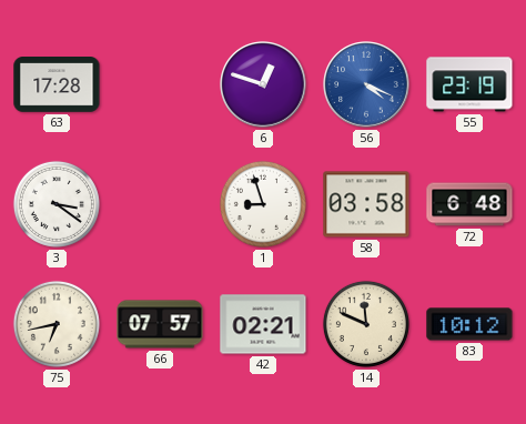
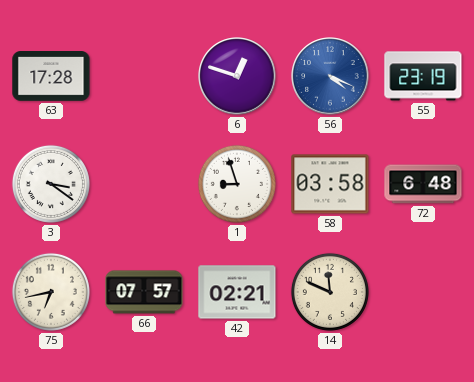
83: 10:12 -> none (469, 324)
